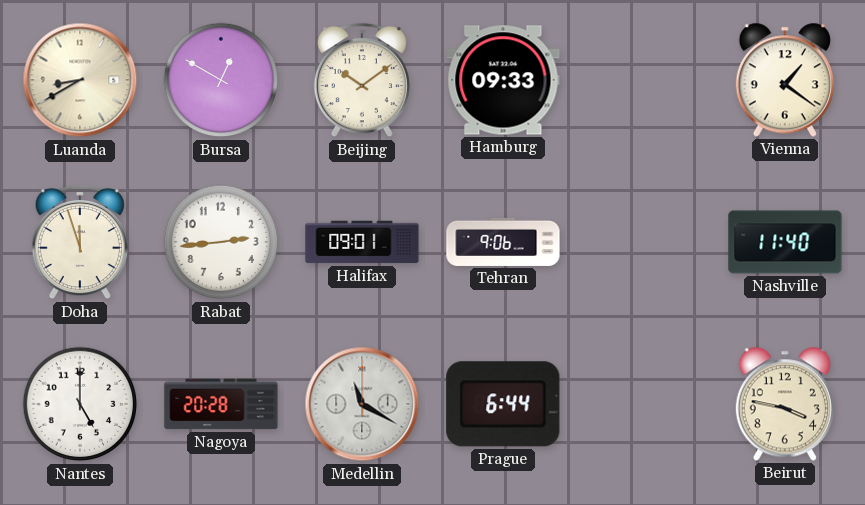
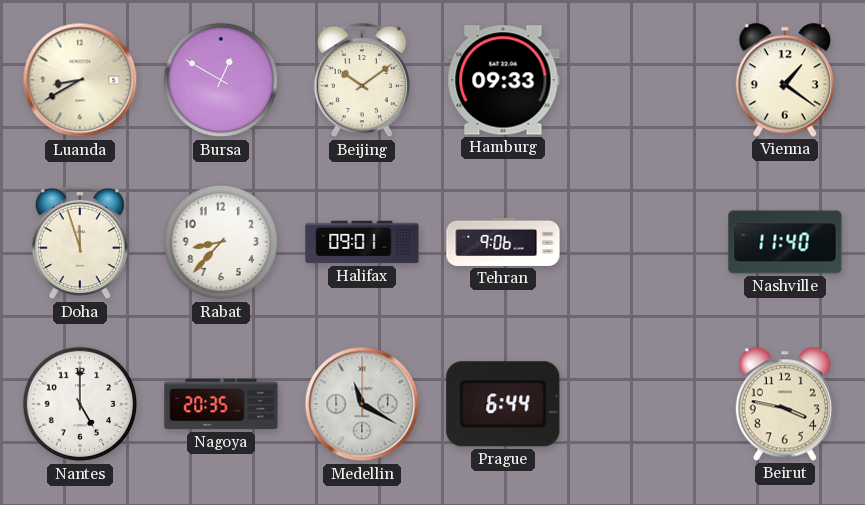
Rabat: 2:44 -> 8:37 (221, 242)
Nagoya: 20:28 -> 20:35 (221, 404)
